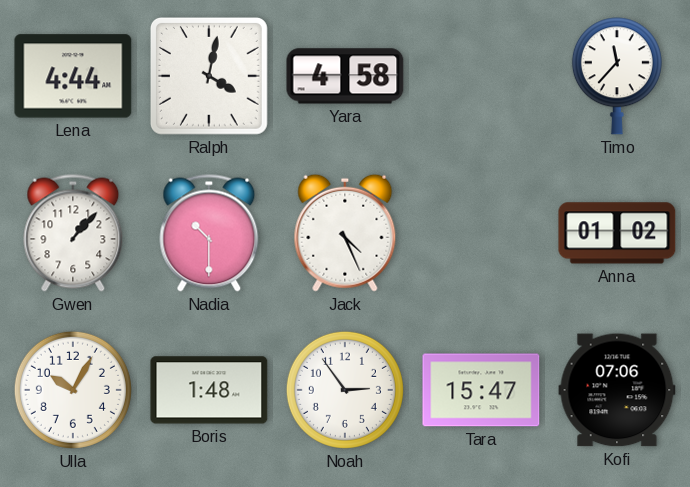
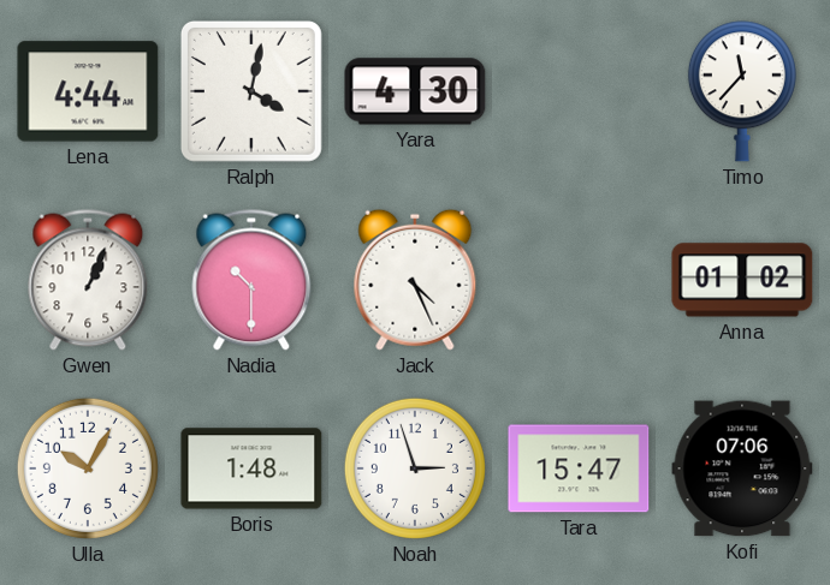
Yara: 4:58 -> 4:30 (415, 91)
Gwen: 1:07 -> 1:04 (88, 280)
Noah: 2:54 -> 2:57 (415, 468)
